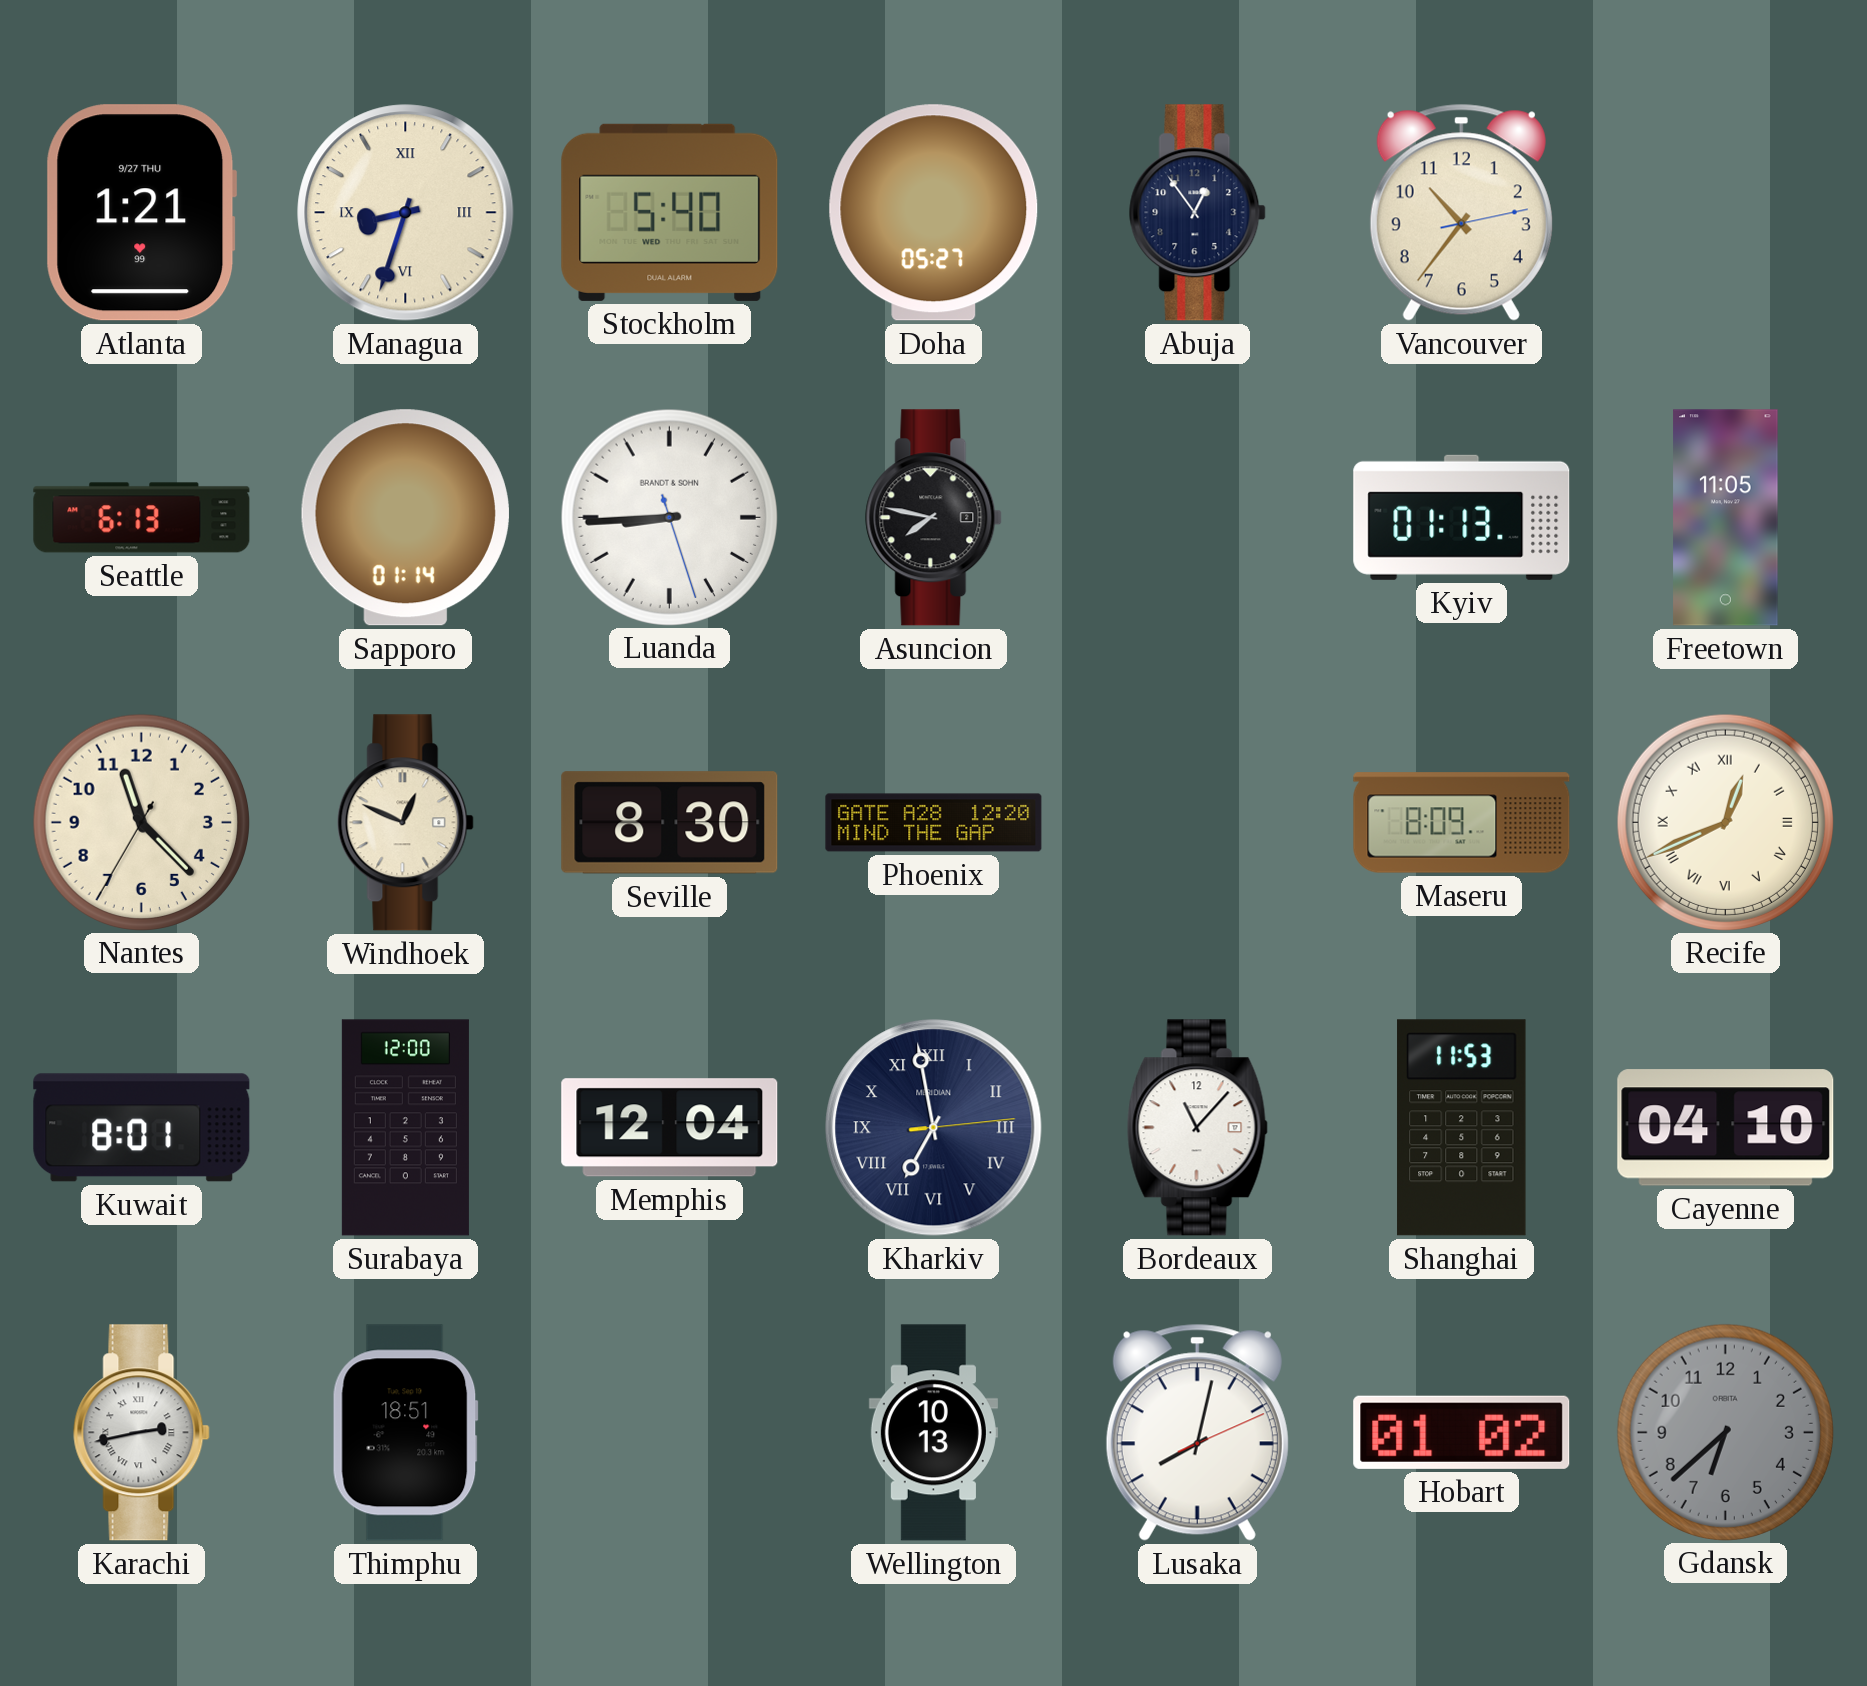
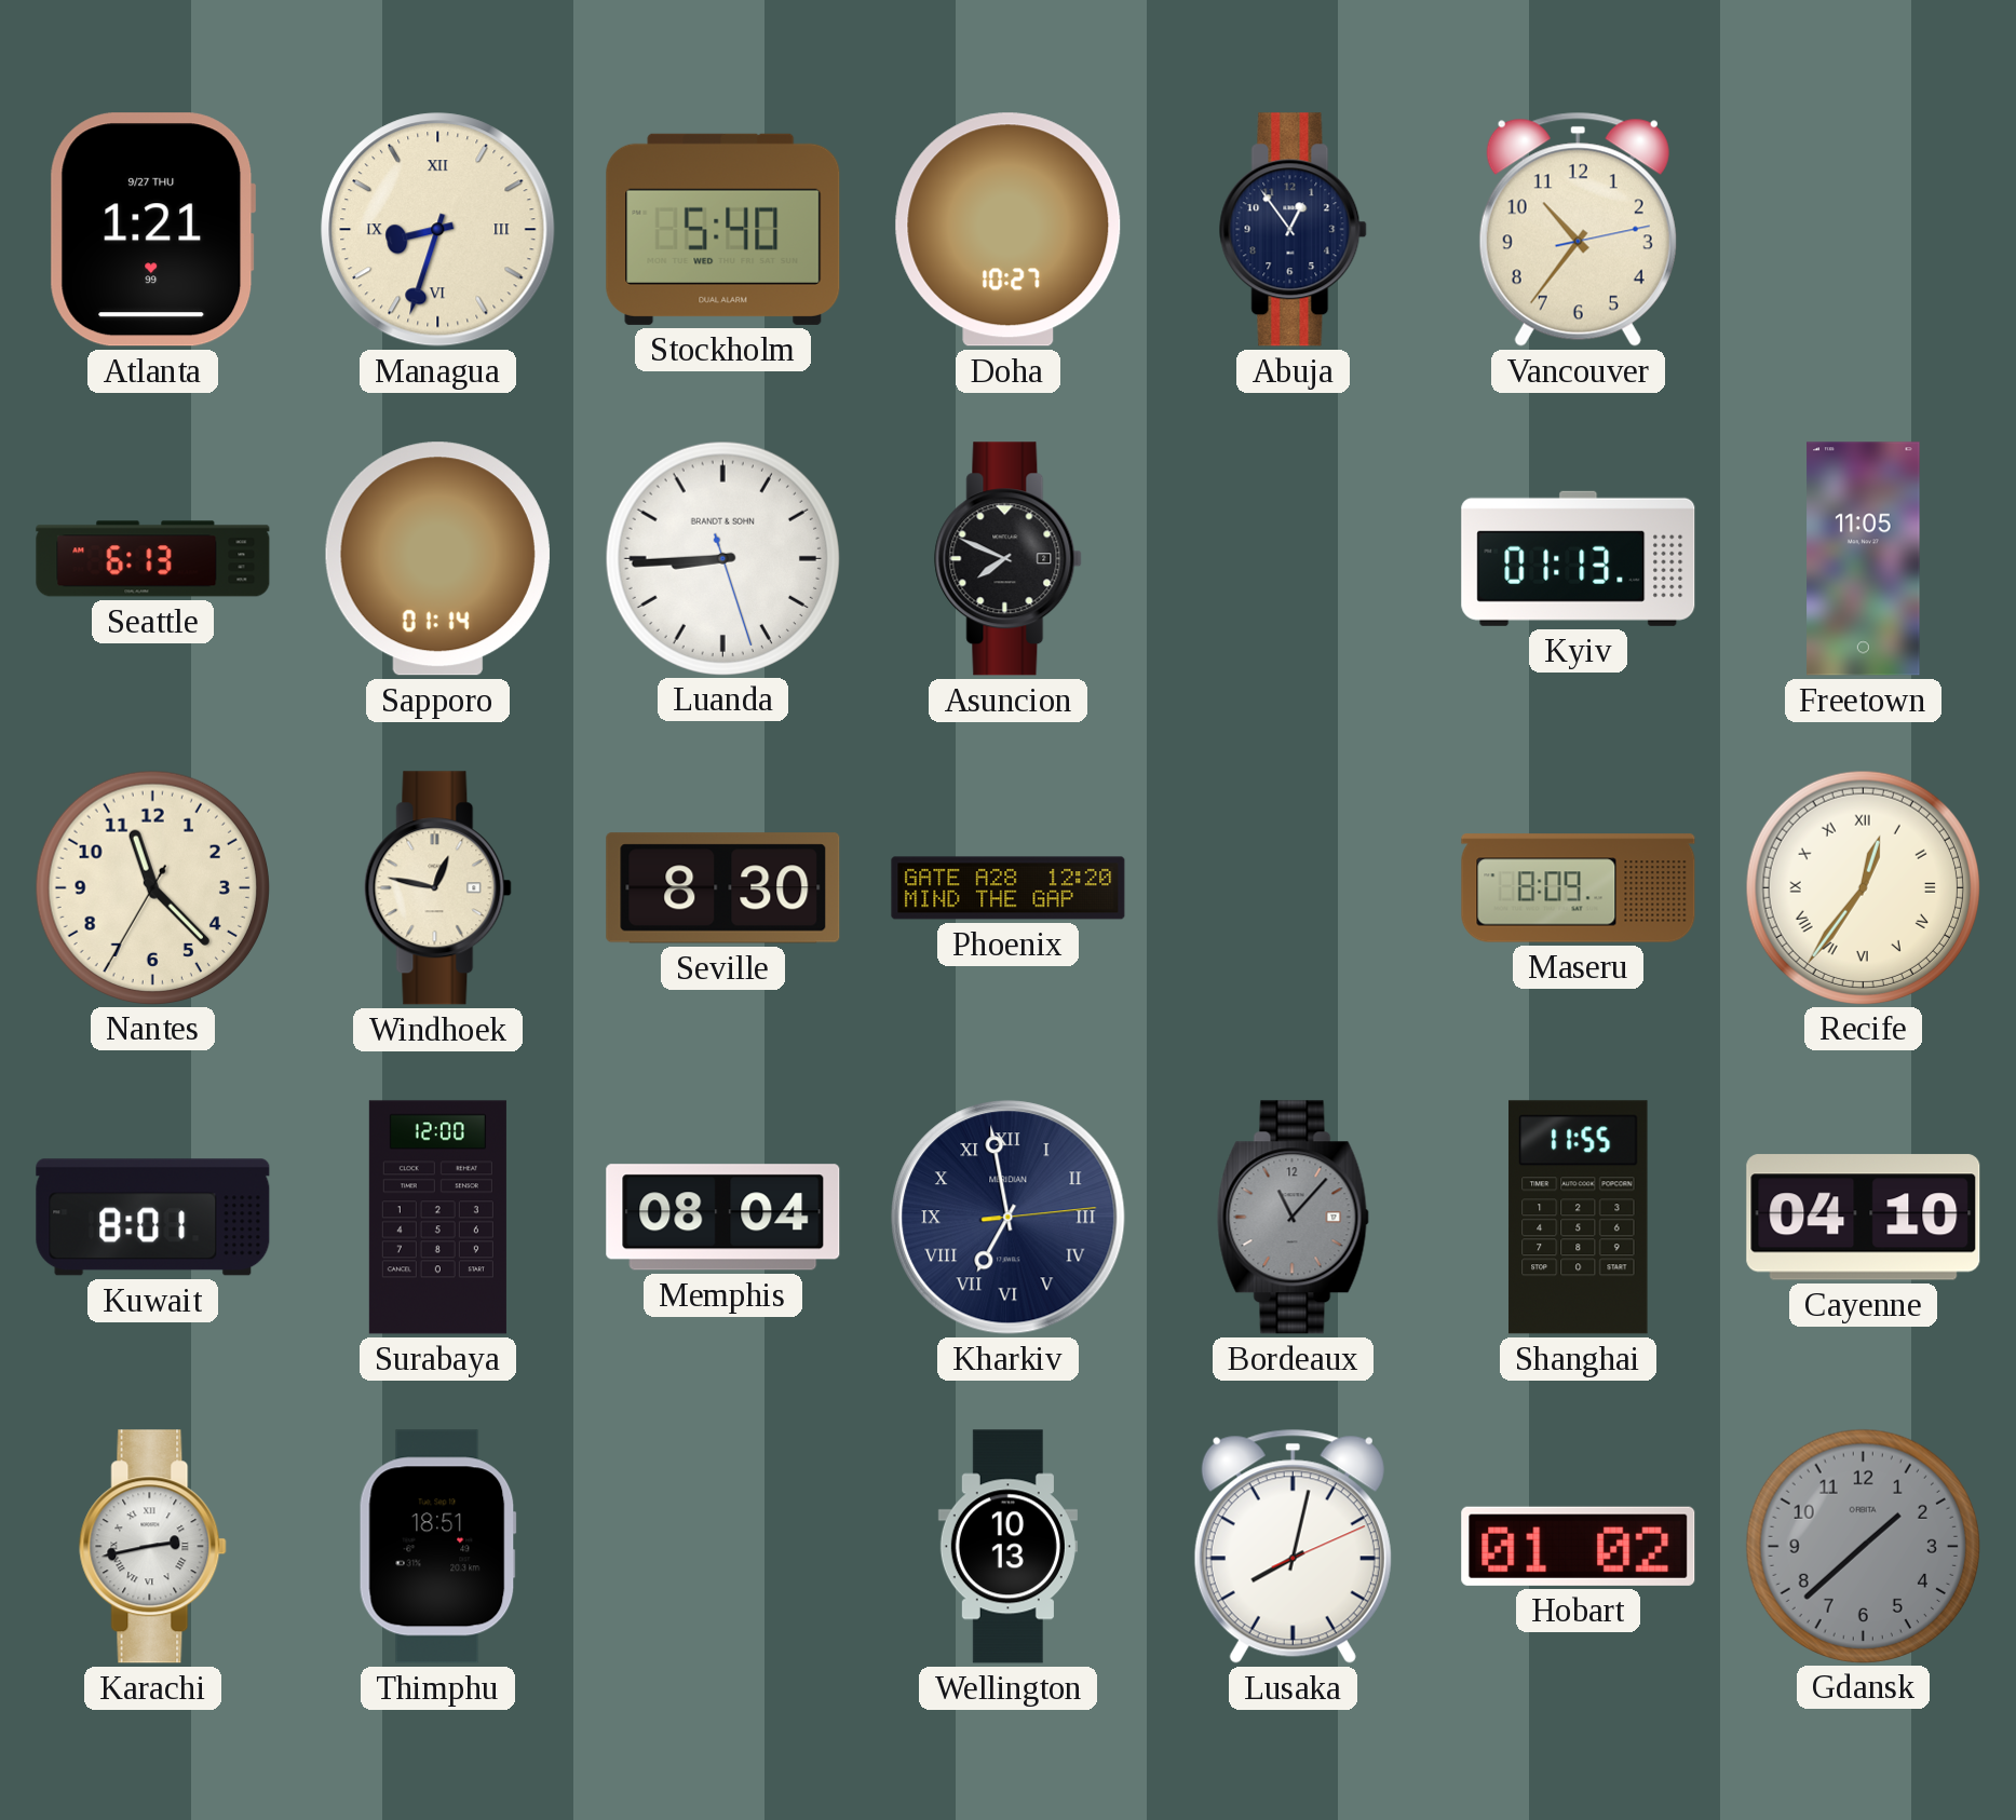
Doha: 05:27 -> 10:27 (1009, 230)
Asuncion: 7:47 -> 7:49 (1009, 559)
Windhoek: 12:49 -> 12:47 (438, 888)
Recife: 12:41 -> 12:36 (1863, 887)
Memphis: 12:04 -> 08:04 (723, 1218)
Bordeaux dial: white -> grey (1293, 1218)
Shanghai: 11:53 -> 11:55 (1579, 1218)
Gdansk: 6:38 -> 1:38 (1863, 1546)
